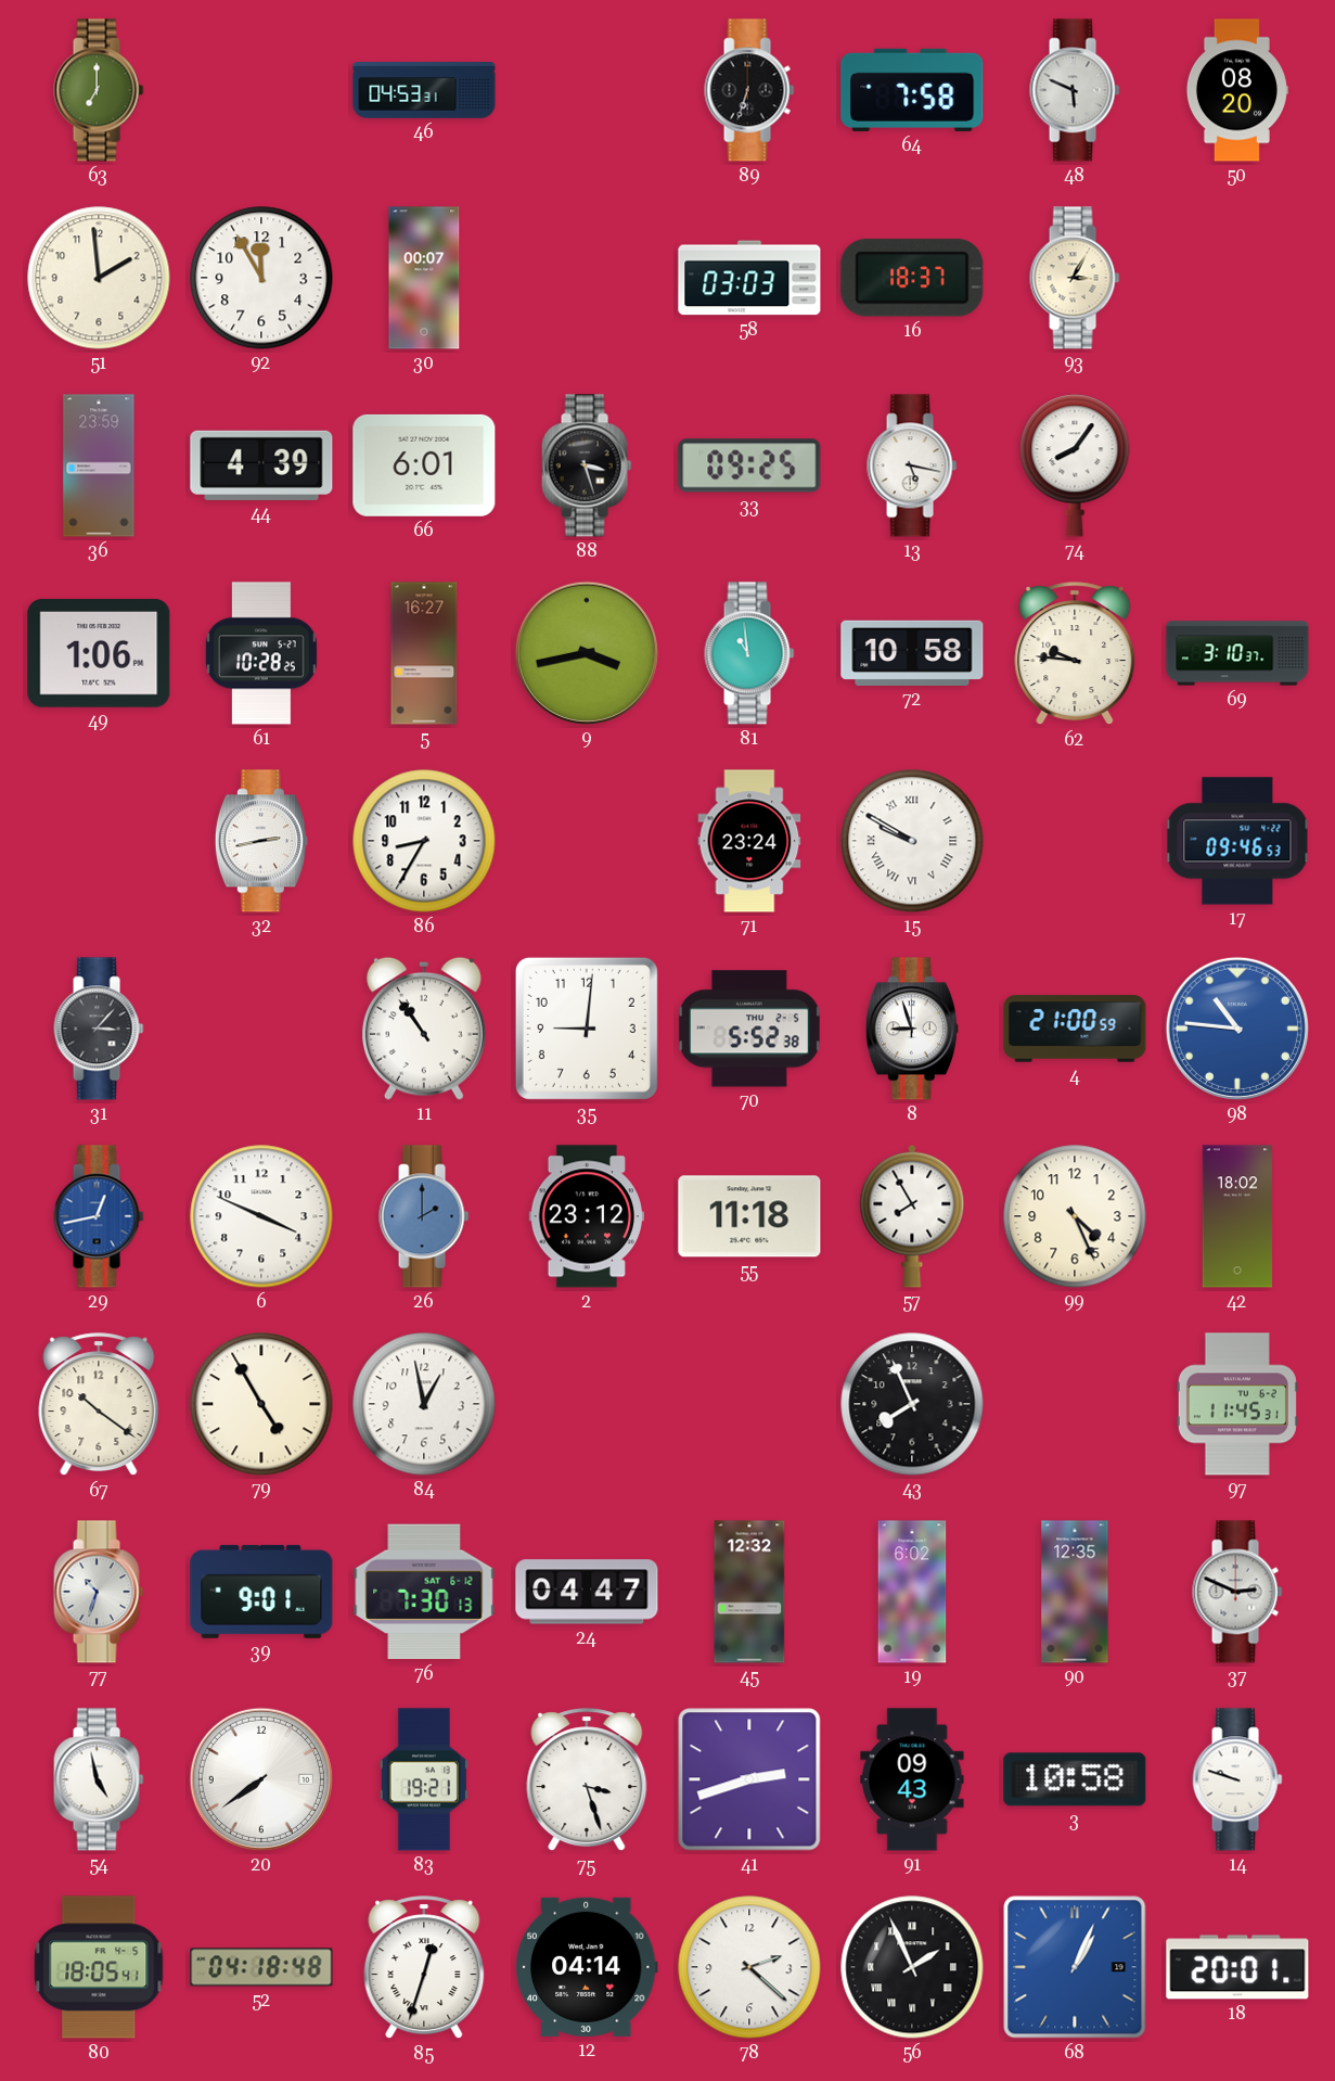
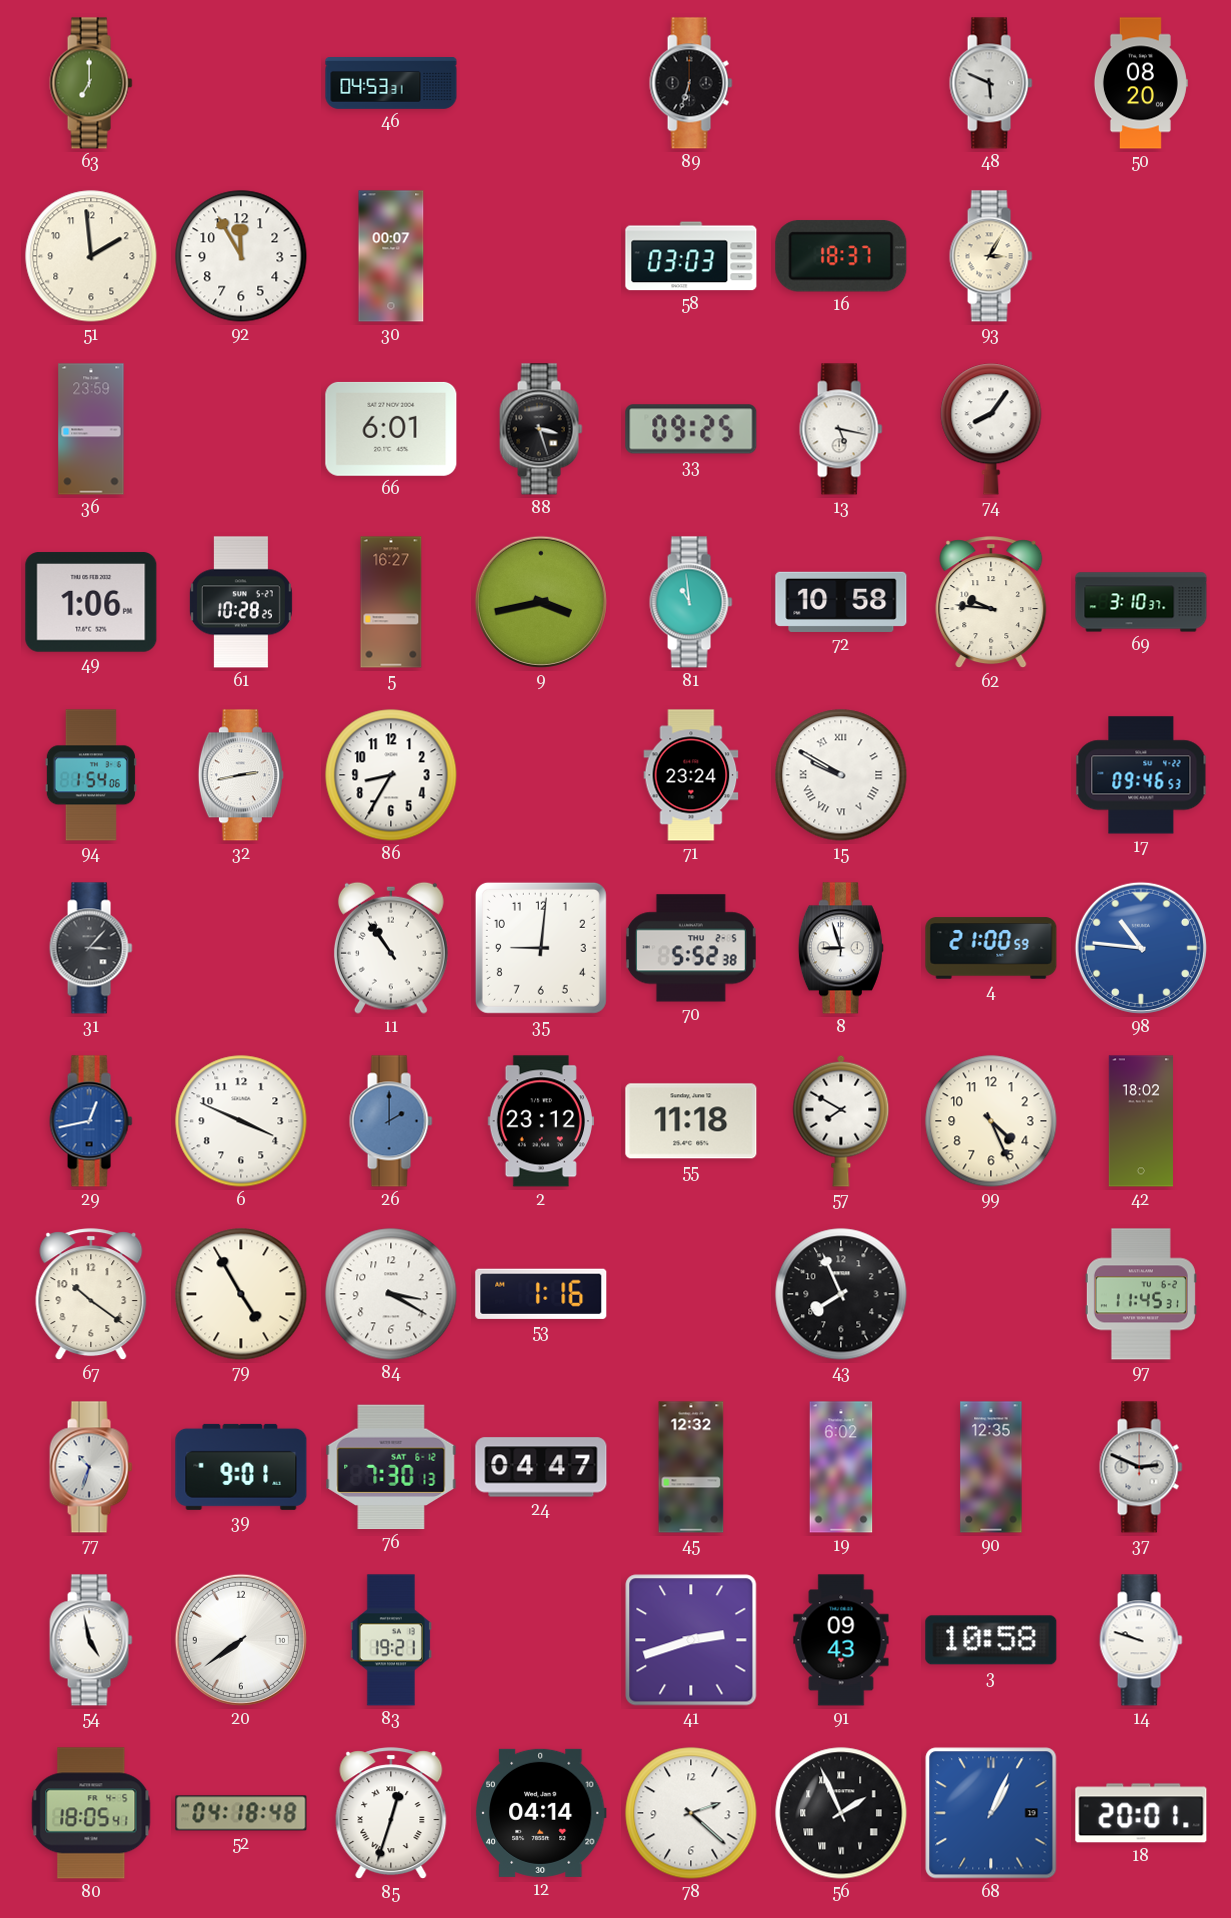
64: 7:58 -> none (912, 90)
44: 4:39 -> none (261, 465)
94: none -> 1:54 (91, 775)
57: 7:55 -> 7:50 (841, 1121)
84: 12:58 -> 3:20 (391, 1294)
53: none -> 1:16 (541, 1294)
75: 3:27 -> none (587, 1780)
